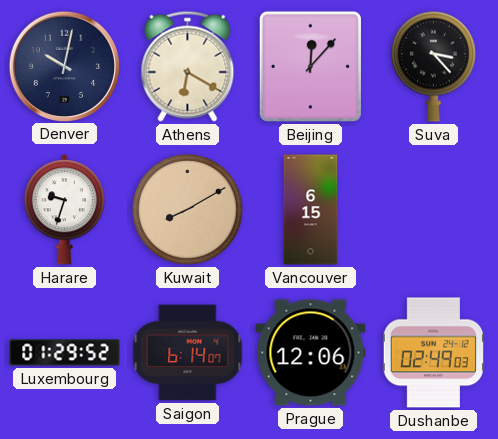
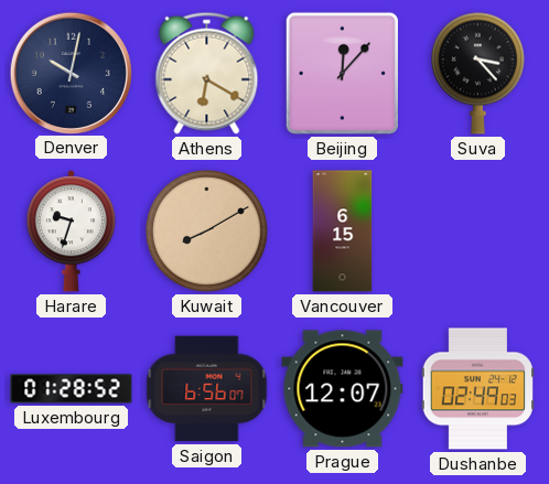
Luxembourg: 01:29 -> 01:28 (72, 389)
Saigon: 6:14 -> 6:56 (207, 389)
Prague: 12:06 -> 12:07 (343, 389)
